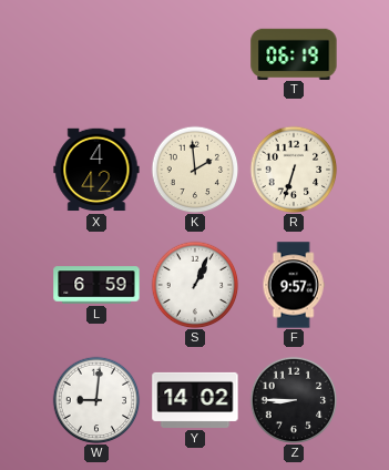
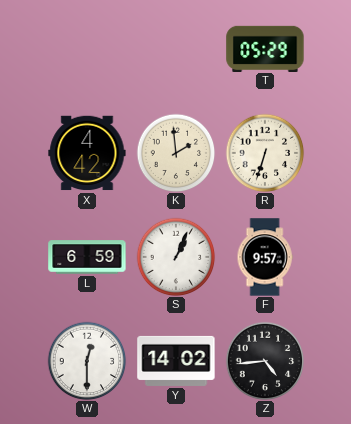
T: 06:19 -> 05:29 (265, 48)
W: 9:01 -> 12:30 (87, 361)
Z: 8:45 -> 4:44 (265, 361)
